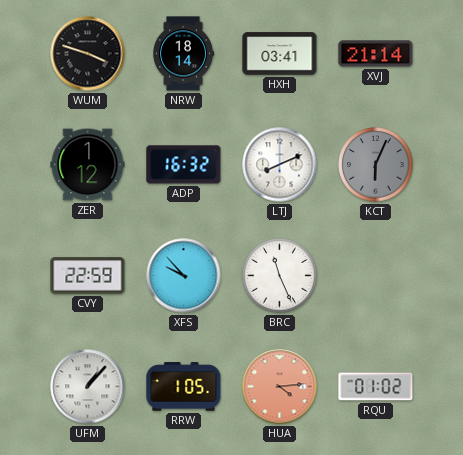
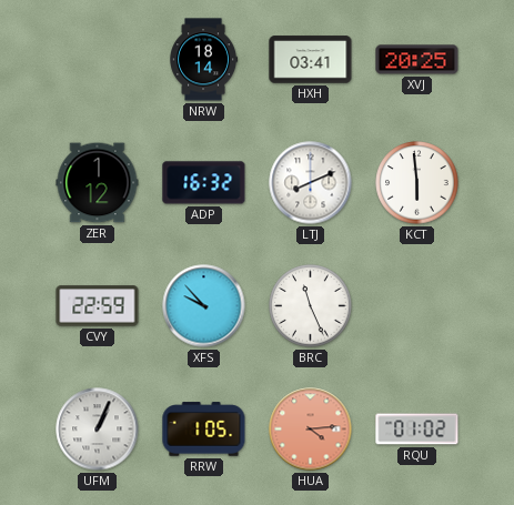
WUM: 3:48 -> none (88, 54)
XVJ: 21:14 -> 20:25 (417, 60)
KCT: 6:04 -> 5:59 (417, 183)
KCT dial: grey -> white (417, 183)
UFM: 1:07 -> 1:04 (98, 430)
